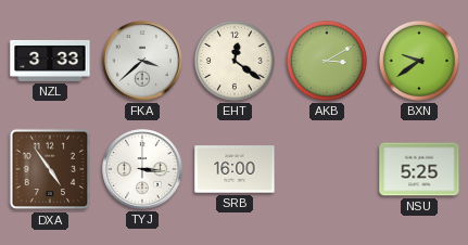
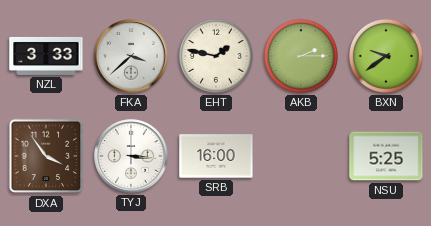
EHT: 12:21 -> 1:47 (216, 56)
AKB: 3:10 -> 2:15 (301, 56)
DXA: 4:54 -> 3:54 (46, 156)
